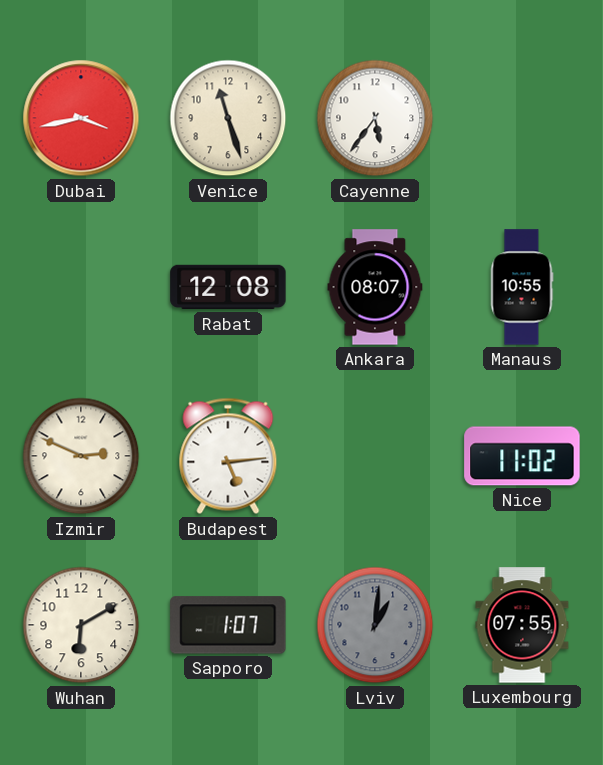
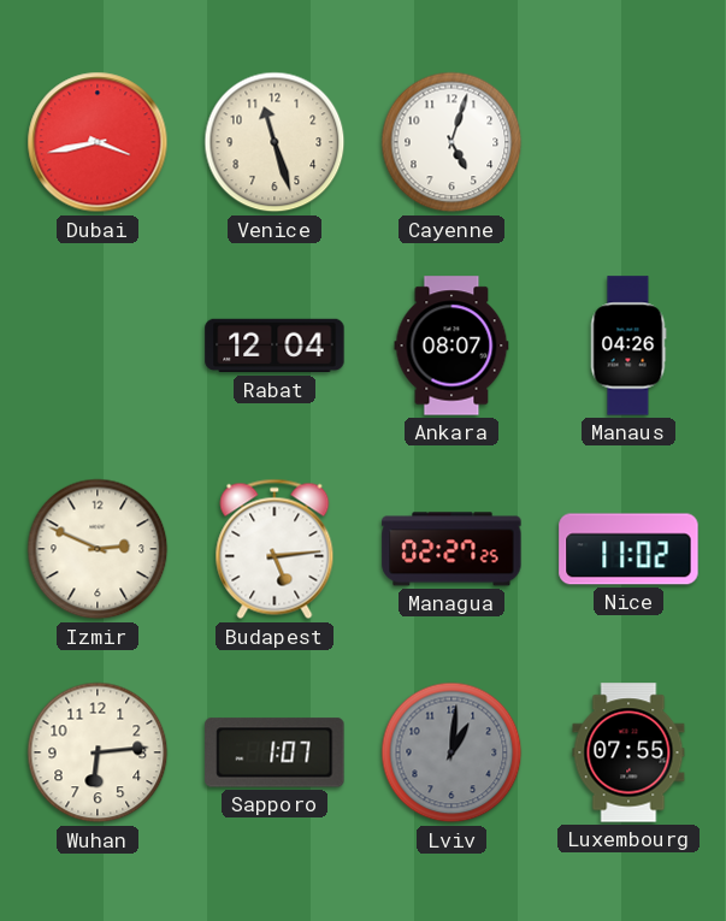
Cayenne: 5:36 -> 5:03 (451, 142)
Rabat: 12:08 -> 12:04 (275, 346)
Manaus: 10:55 -> 04:26 (628, 346)
Managua: none -> 02:27 (451, 549)
Wuhan: 6:10 -> 6:14 (98, 752)
